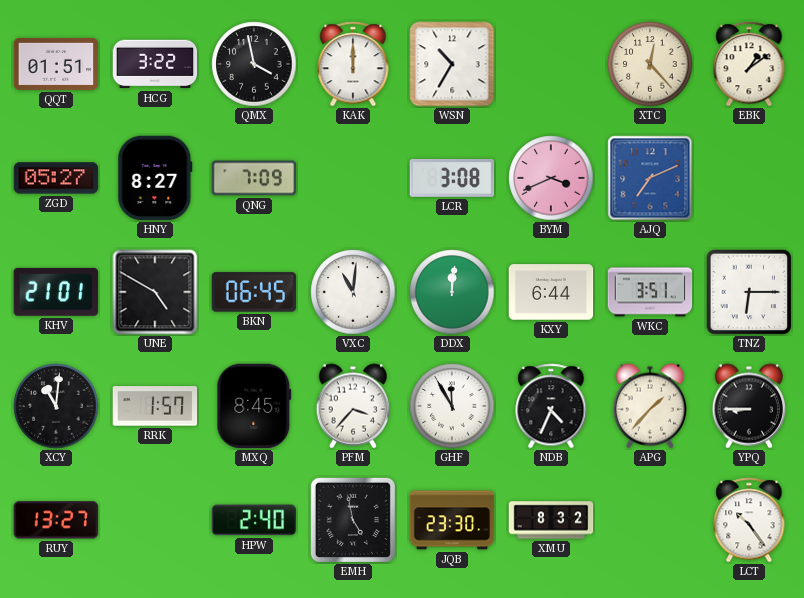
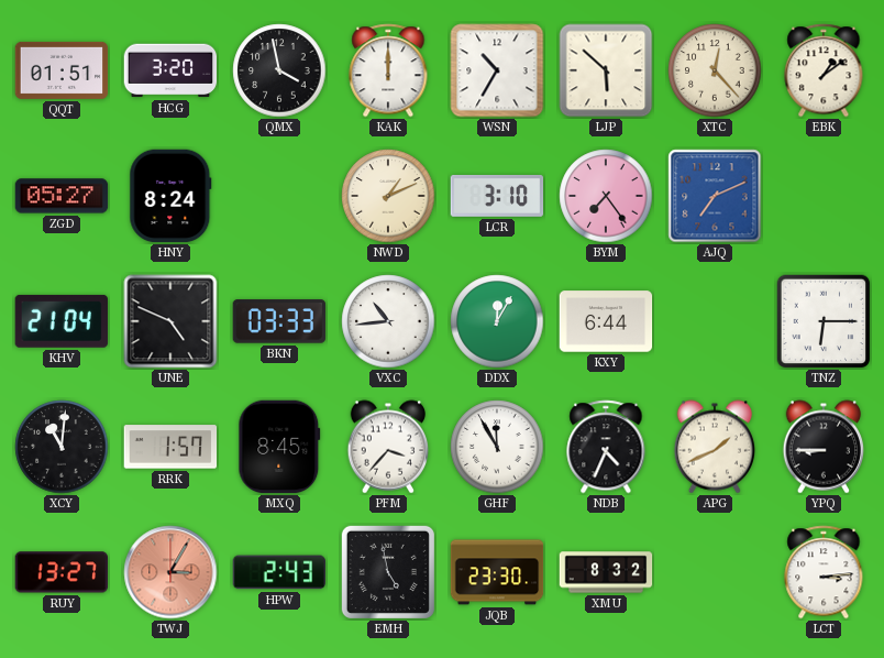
HCG: 3:22 -> 3:20 (170, 70)
LJP: none -> 5:52 (606, 70)
HNY: 8:27 -> 8:24 (170, 196)
QNG: 7:09 -> none (254, 178)
NWD: none -> 1:11 (388, 196)
LCR: 3:08 -> 3:10 (497, 196)
BYM: 3:41 -> 7:24 (606, 196)
KHV: 21:01 -> 21:04 (60, 321)
UNE: 4:50 -> 4:49 (170, 321)
BKN: 06:45 -> 03:33 (279, 321)
VXC: 11:01 -> 10:44 (388, 321)
DDX: 12:01 -> 12:05 (497, 321)
WKC: 3:51 -> none (650, 292)
APG: 1:37 -> 1:41 (715, 447)
TWJ: none -> 3:05 (170, 572)
HPW: 2:40 -> 2:43 (278, 572)
LCT: 10:24 -> 3:14 (824, 572)
